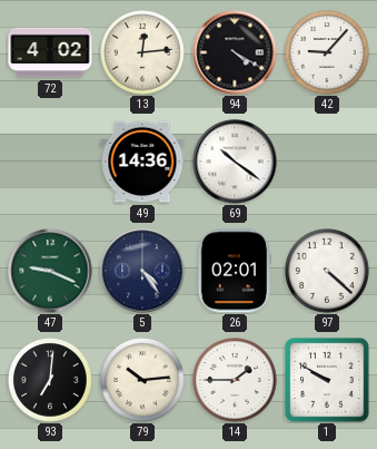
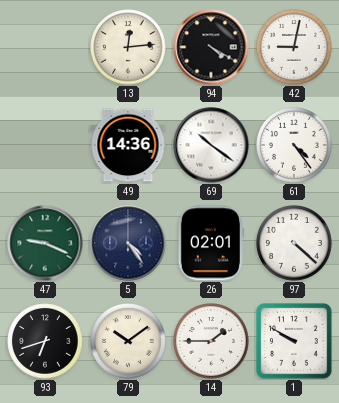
72: 4:02 -> none (50, 52)
42: 9:07 -> 9:02 (294, 47)
61: none -> 4:24 (294, 145)
93: 7:01 -> 6:42 (45, 341)
79: 10:14 -> 10:09 (128, 341)
